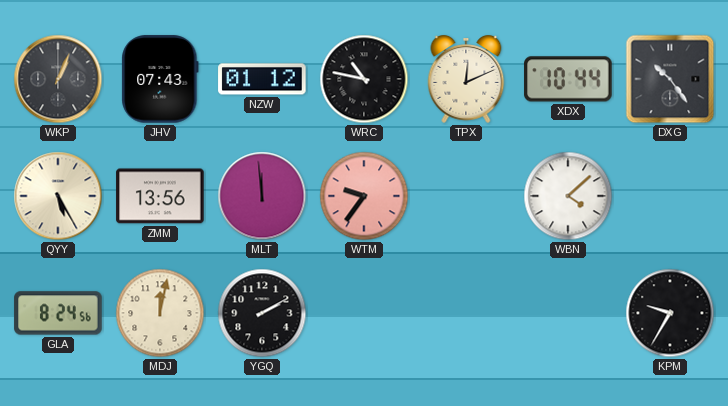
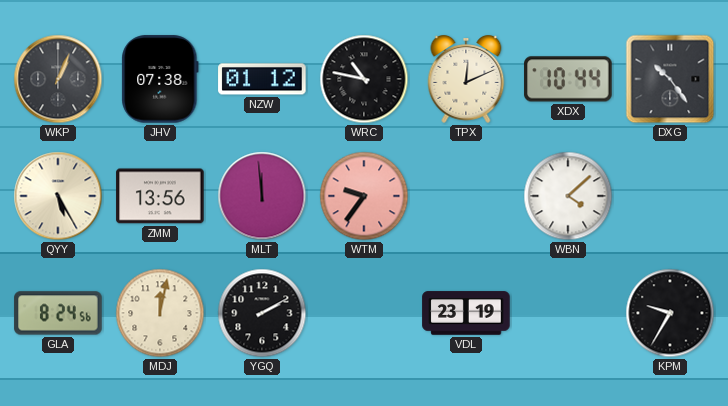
JHV: 07:43 -> 07:38 (160, 79)
VDL: none -> 23:19 (466, 313)
